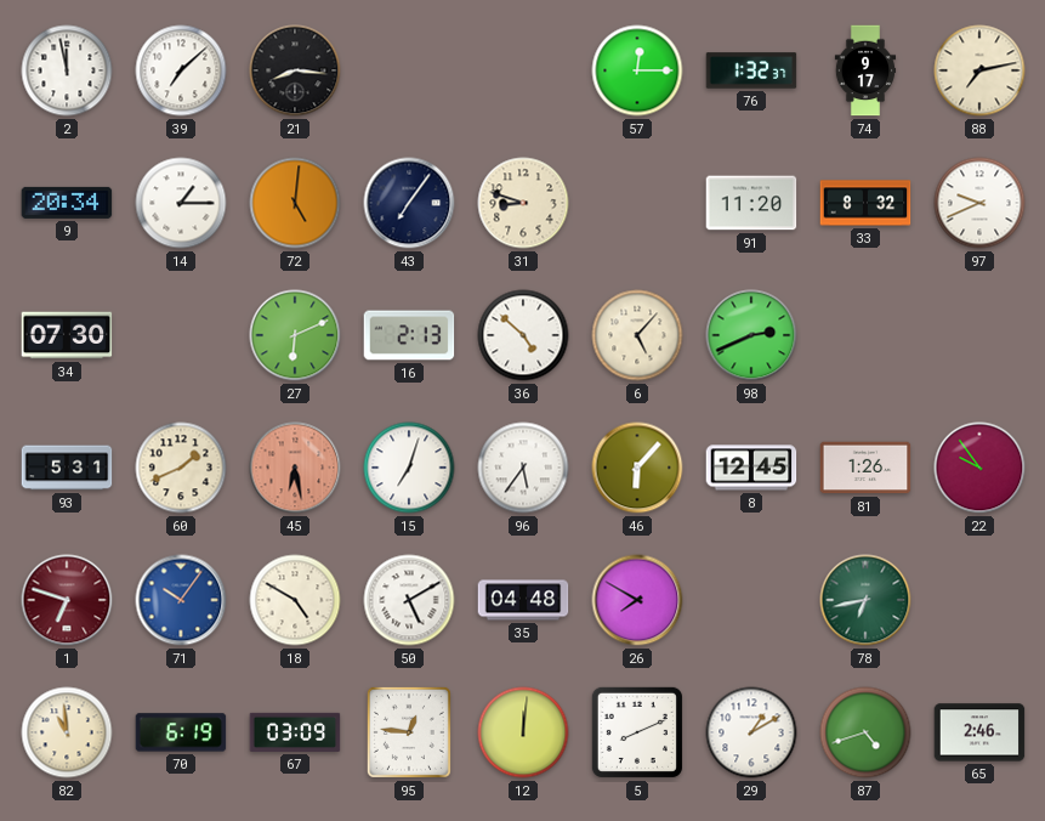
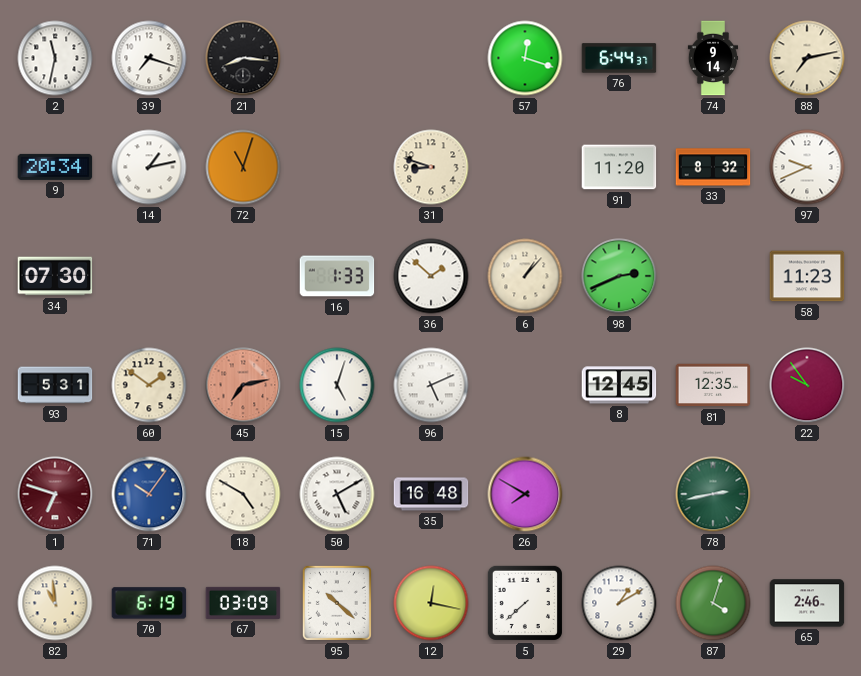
2: 11:58 -> 11:32 (55, 58)
39: 7:08 -> 7:18 (149, 58)
57: 12:15 -> 12:18 (525, 58)
76: 1:32 -> 6:44 (619, 58)
74: 9:17 -> 9:14 (713, 58)
14: 1:15 -> 1:13 (149, 167)
72: 5:01 -> 11:03 (243, 167)
43: 7:06 -> none (409, 203)
27: 6:11 -> none (295, 335)
16: 2:13 -> 1:33 (337, 276)
36: 4:52 -> 1:52 (431, 276)
6: 5:07 -> 1:07 (525, 276)
58: none -> 11:23 (807, 276)
60: 1:41 -> 1:51 (149, 385)
45: 6:28 -> 7:13 (243, 385)
15: 7:03 -> 5:03 (337, 385)
96: 5:36 -> 5:11 (431, 385)
46: 6:07 -> none (637, 468)
81: 1:26 -> 12:35 (713, 385)
35: 04:48 -> 16:48 (431, 494)
78: 6:43 -> 2:43 (713, 494)
95: 12:46 -> 10:22 (337, 603)
12: 12:01 -> 12:17 (431, 603)
5: 8:11 -> 7:38 (525, 603)
87: 4:42 -> 4:03 (713, 603)
